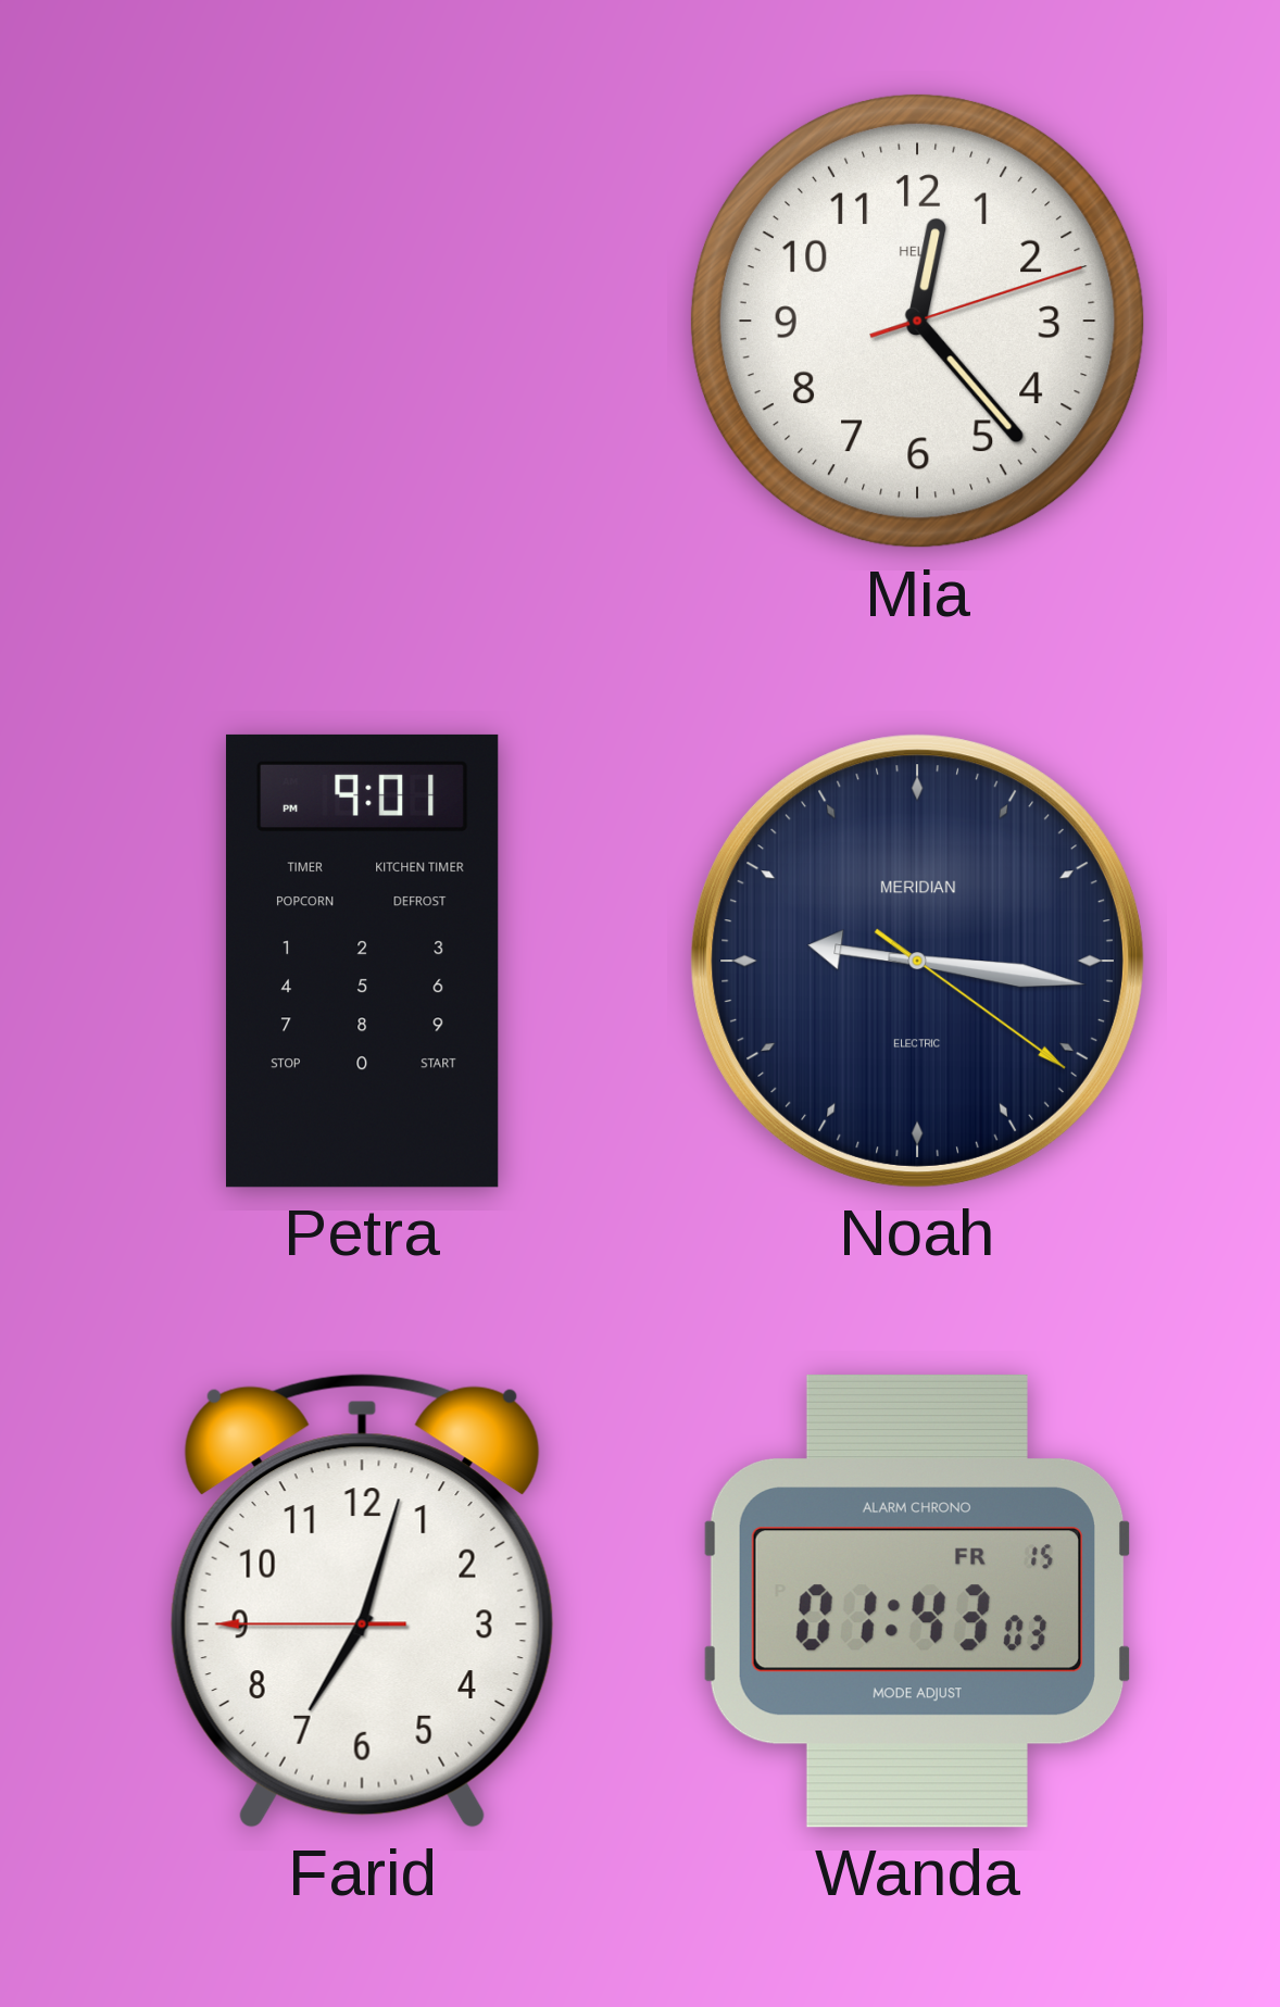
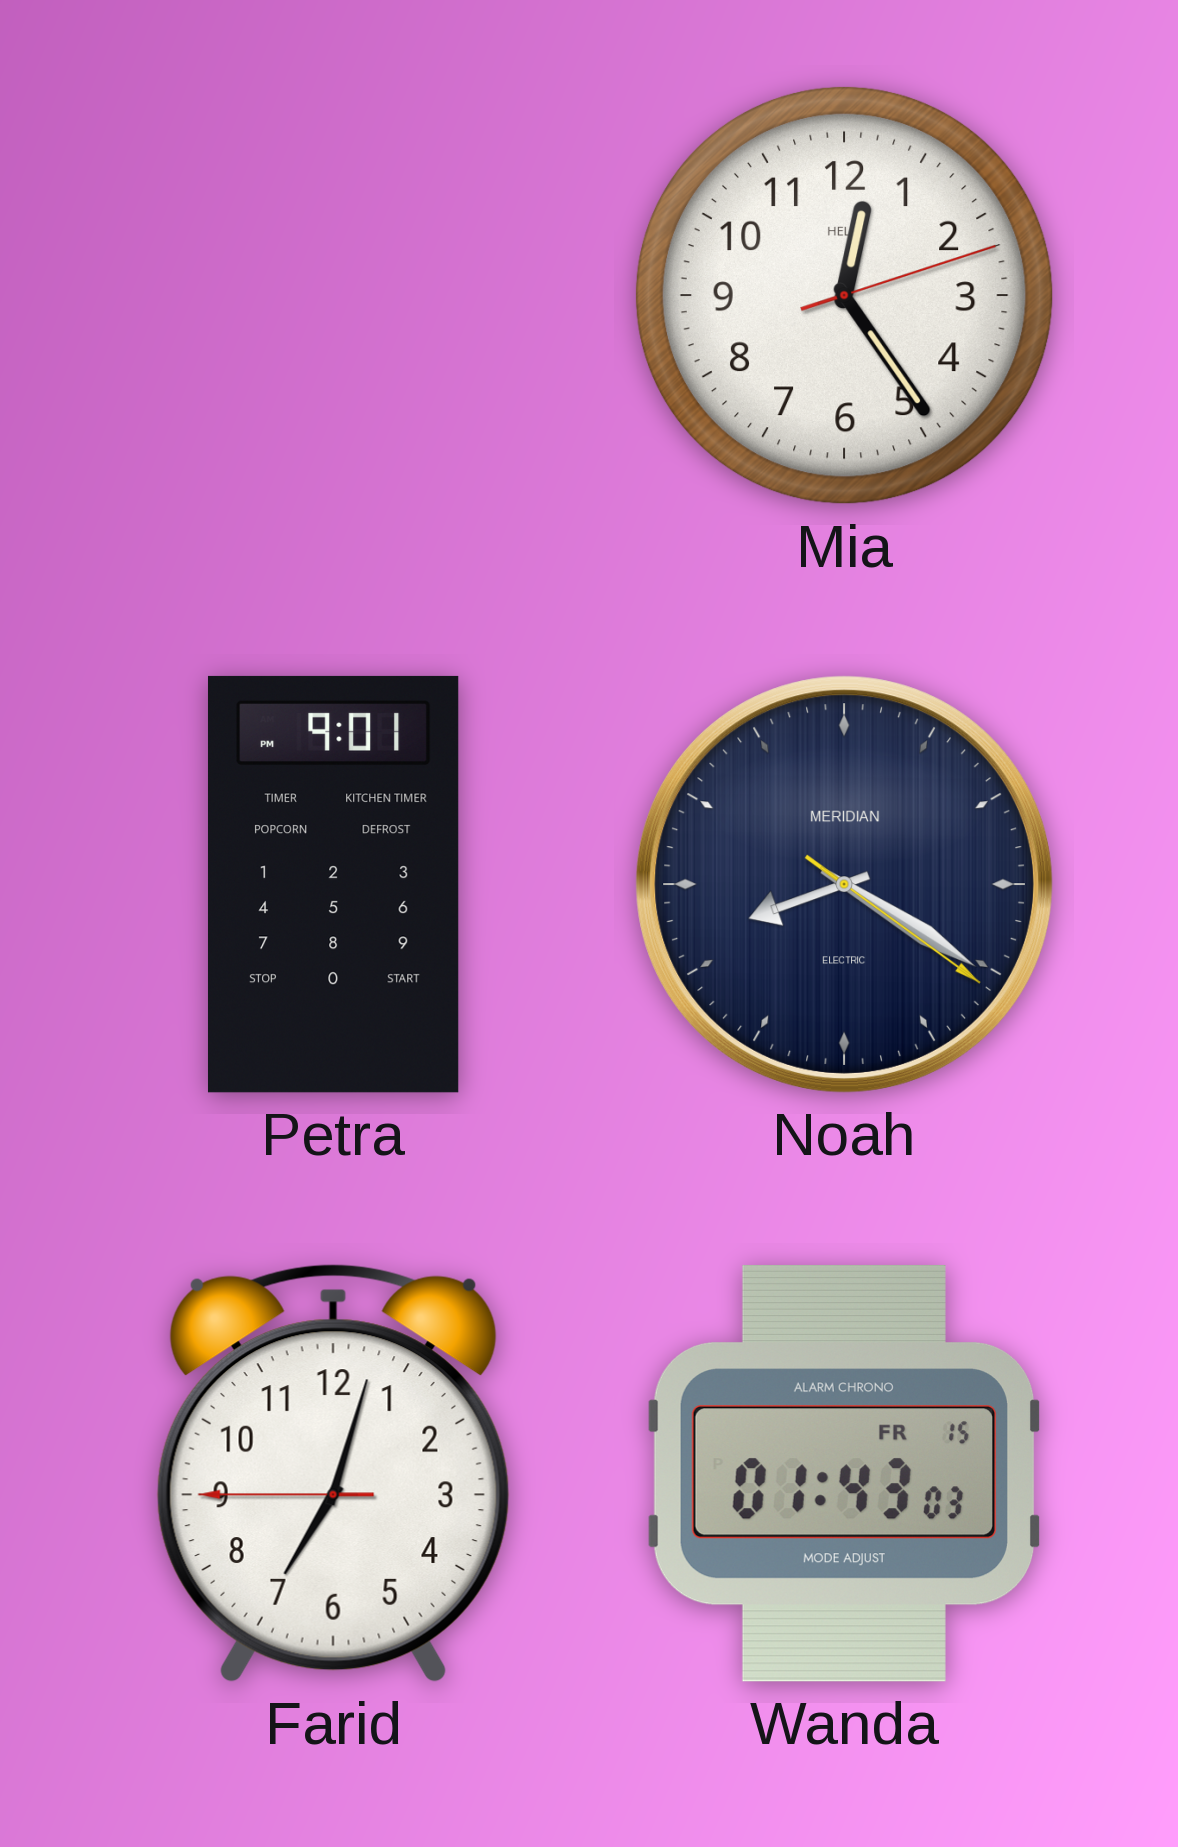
Mia: 12:23 -> 12:24 (844, 295)
Noah: 9:16 -> 8:20 (844, 884)
